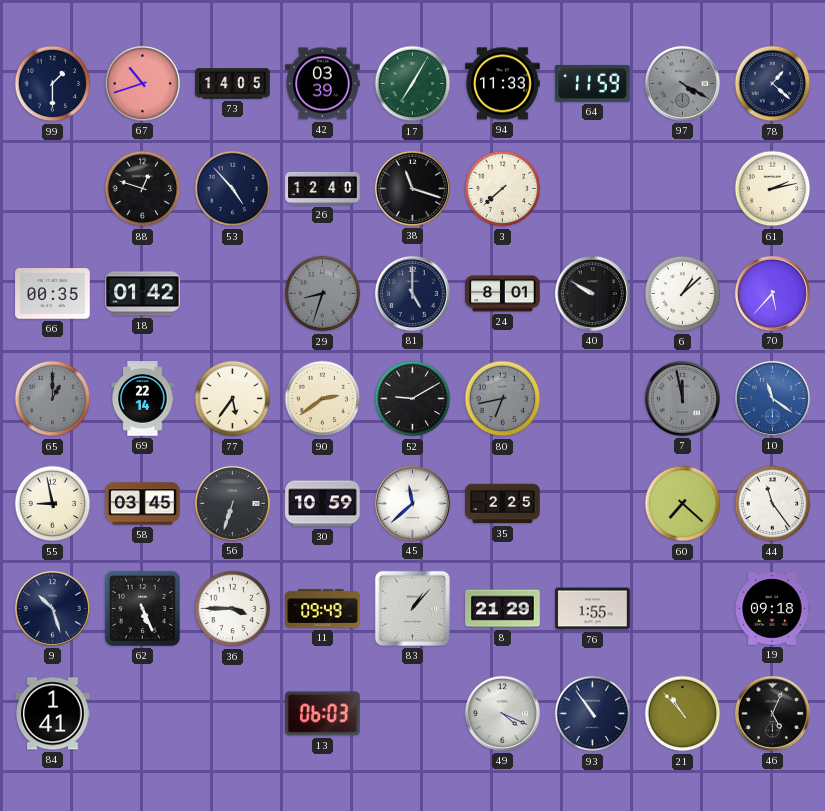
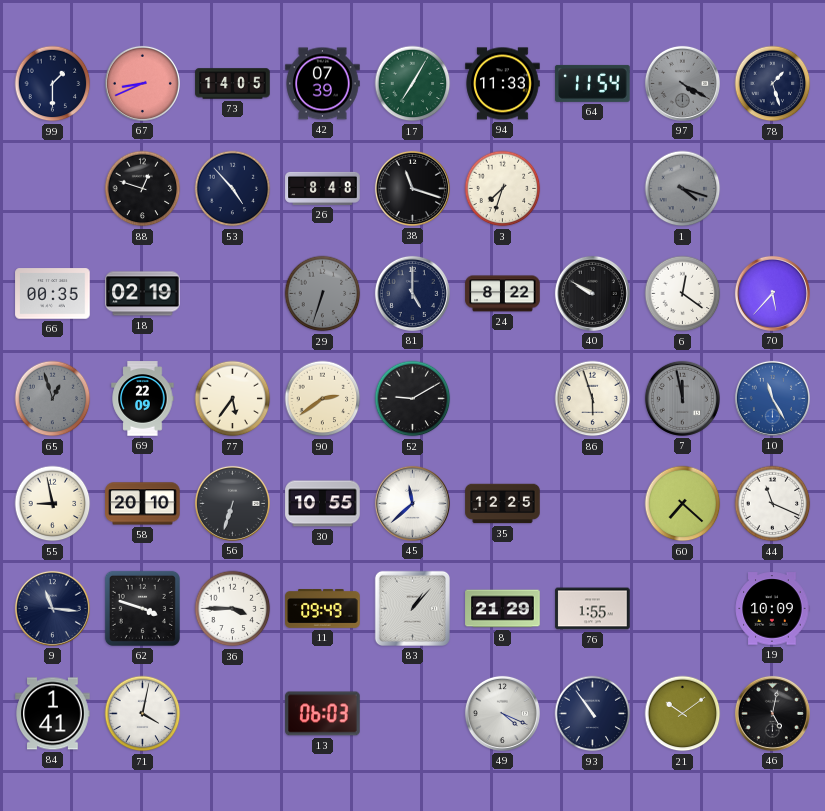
67: 10:42 -> 8:41 (142, 83)
42: 03:39 -> 07:39 (323, 84)
64: 11:59 -> 11:54 (593, 83)
78: 1:22 -> 1:27 (773, 84)
26: 12:40 -> 8:48 (323, 188)
3: 7:38 -> 7:33 (503, 189)
1: none -> 4:18 (683, 189)
61: 2:13 -> none (773, 189)
18: 01:42 -> 02:19 (143, 294)
29: 8:33 -> 6:33 (323, 294)
24: 8:01 -> 8:22 (503, 294)
6: 1:08 -> 12:21 (683, 294)
65: 1:00 -> 12:57 (53, 399)
69: 22:14 -> 22:09 (143, 399)
80: 6:43 -> none (503, 399)
86: none -> 5:57 (593, 399)
10: 11:21 -> 11:25 (772, 398)
58: 03:45 -> 20:10 (143, 504)
30: 10:59 -> 10:55 (323, 504)
35: 2:25 -> 12:25 (503, 504)
44: 11:24 -> 11:19 (773, 504)
9: 10:27 -> 11:16 (52, 608)
62: 5:26 -> 3:48 (142, 608)
19: 09:18 -> 10:09 (772, 609)
71: none -> 4:02 (143, 714)
21: 10:53 -> 10:09 (683, 714)
46: 5:04 -> 5:02 (772, 713)
